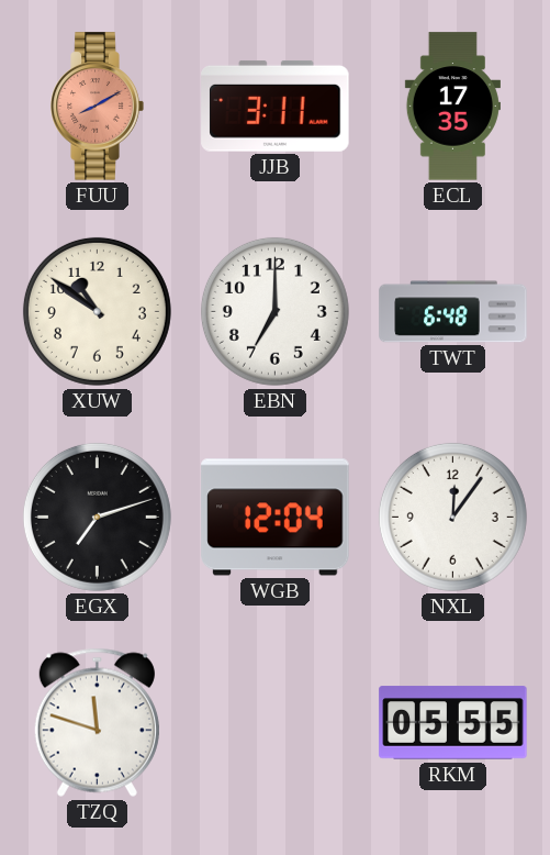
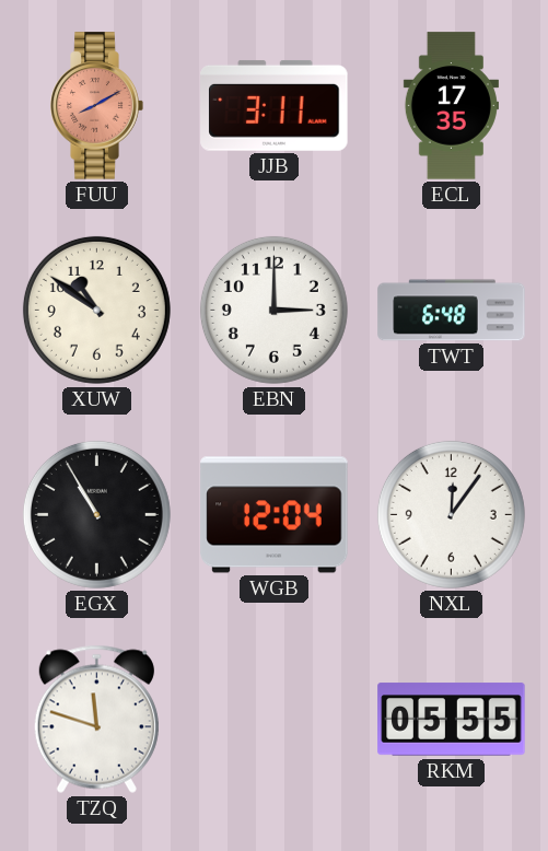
EBN: 7:00 -> 3:00 (273, 310)
EGX: 7:12 -> 10:55 (96, 514)
